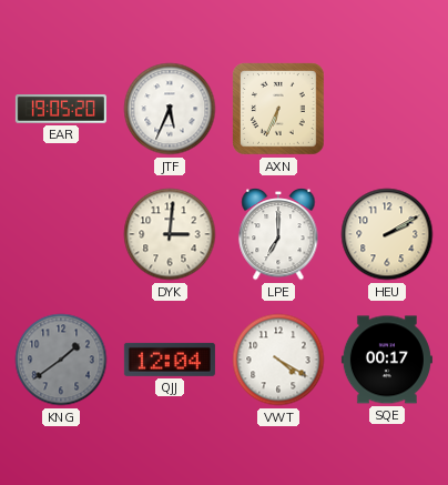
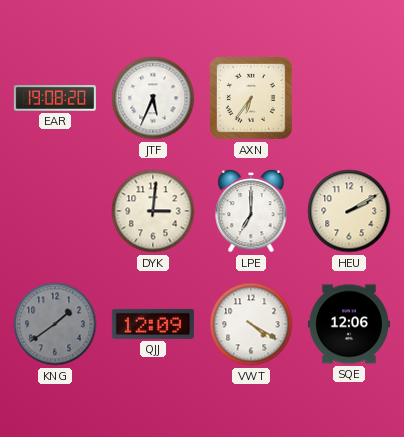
EAR: 19:05 -> 19:08 (55, 98)
AXN: 6:34 -> 6:36 (252, 99)
QJJ: 12:04 -> 12:09 (153, 324)
SQE: 00:17 -> 12:06 (349, 324)
